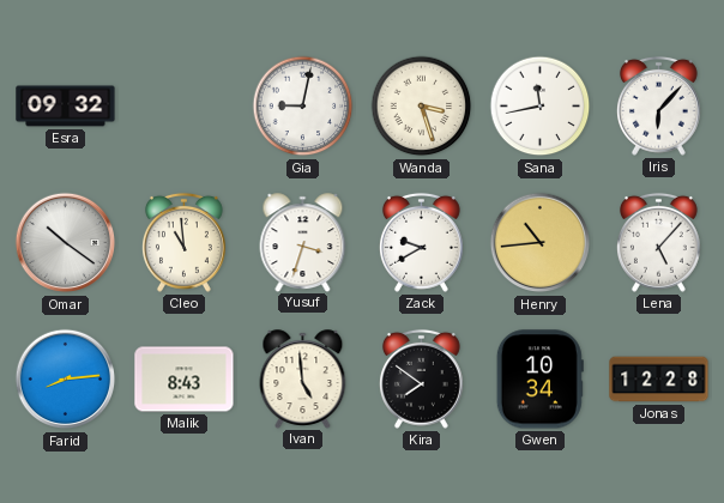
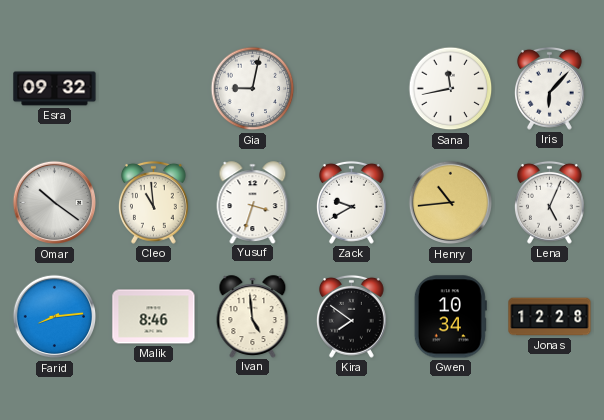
Wanda: 3:27 -> none (422, 107)
Lena: 5:07 -> 5:04 (549, 202)
Malik: 8:43 -> 8:46 (154, 317)
